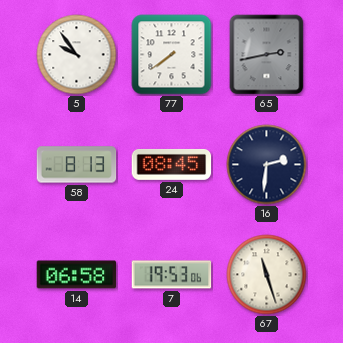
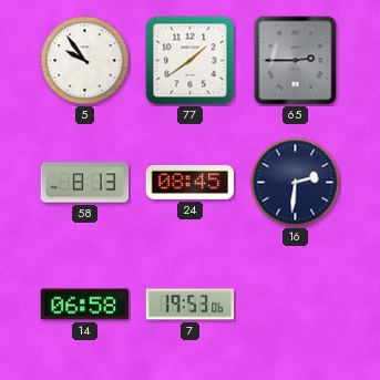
77: 7:39 -> 1:39 (191, 61)
65: 2:43 -> 2:45 (296, 61)
67: 11:27 -> none (267, 275)
